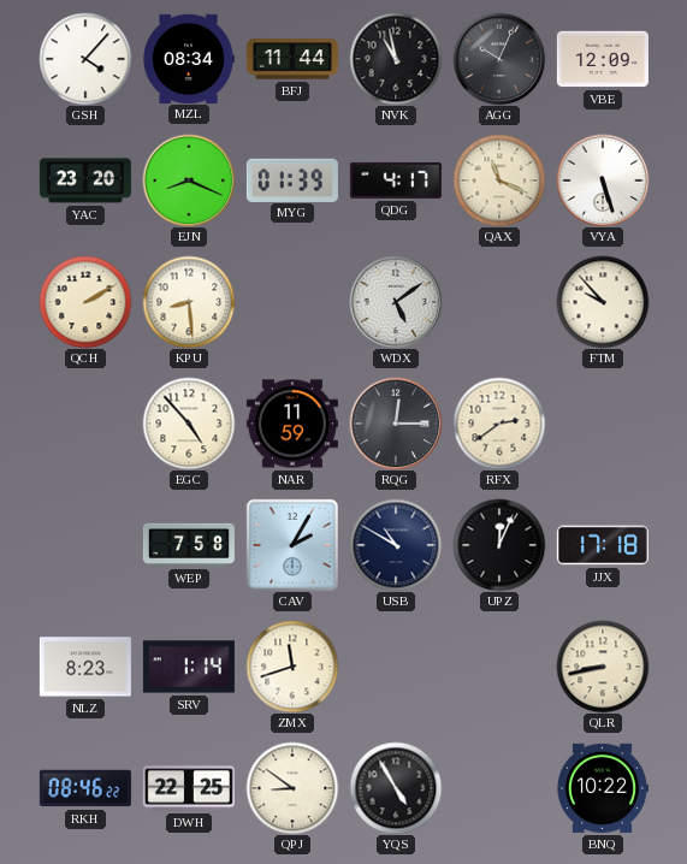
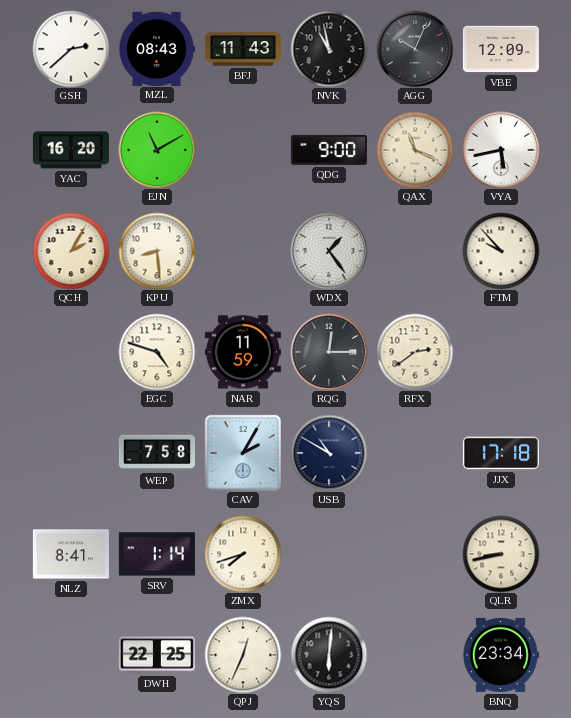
GSH: 4:07 -> 2:38 (71, 49)
MZL: 08:34 -> 08:43 (157, 48)
BFJ: 11:44 -> 11:43 (243, 49)
YAC: 23:20 -> 16:20 (71, 150)
EJN: 8:19 -> 11:10 (157, 150)
MYG: 01:39 -> none (292, 179)
QDG: 4:17 -> 9:00 (329, 150)
VYA: 5:27 -> 5:43 (501, 150)
QCH: 2:10 -> 2:05 (71, 251)
WDX: 5:09 -> 1:24 (329, 251)
EGC: 4:53 -> 4:48 (157, 352)
UPZ: 12:04 -> none (499, 545)
NLZ: 8:23 -> 8:41 (71, 554)
ZMX: 11:42 -> 7:42 (243, 554)
RKH: 08:46 -> none (85, 788)
QPJ: 8:51 -> 12:34 (243, 655)
YQS: 4:55 -> 6:01 (329, 655)
BNQ: 10:22 -> 23:34 (501, 655)
